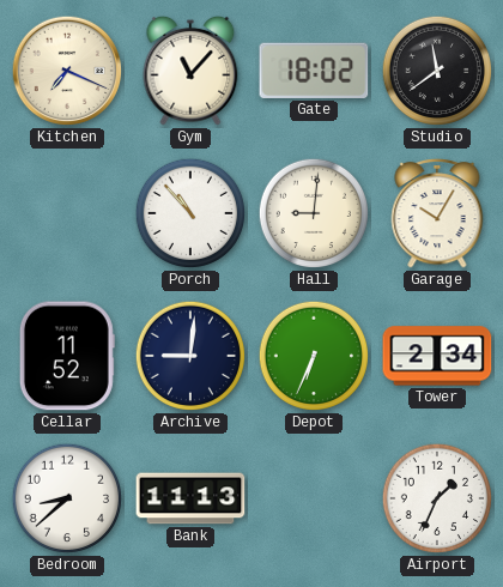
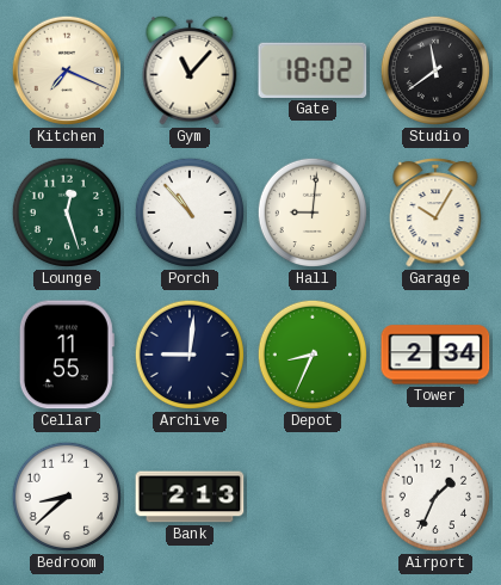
Lounge: none -> 12:27 (67, 213)
Cellar: 11:52 -> 11:55 (67, 355)
Depot: 6:34 -> 8:34 (313, 355)
Bank: 11:13 -> 2:13 (190, 497)
